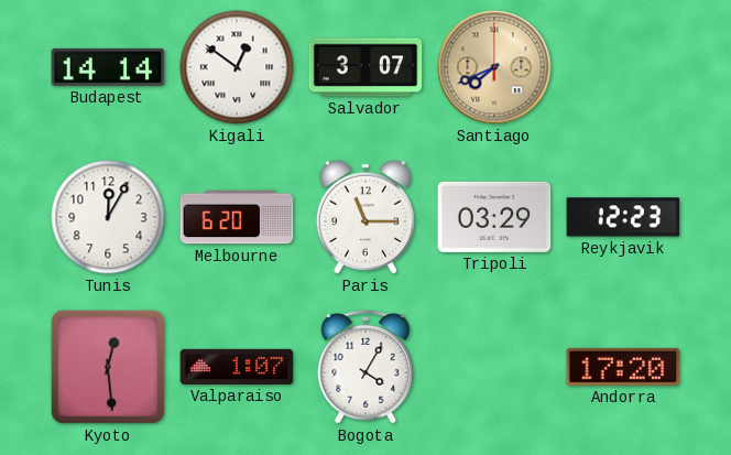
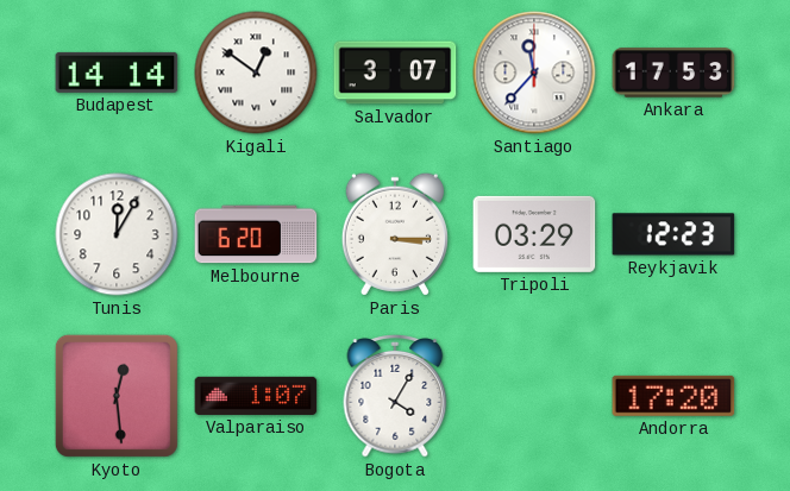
Santiago: 7:41 -> 11:37 (534, 73)
Santiago dial: champagne -> white (534, 73)
Ankara: none -> 17:53 (673, 73)
Paris: 11:15 -> 3:15 (395, 234)
